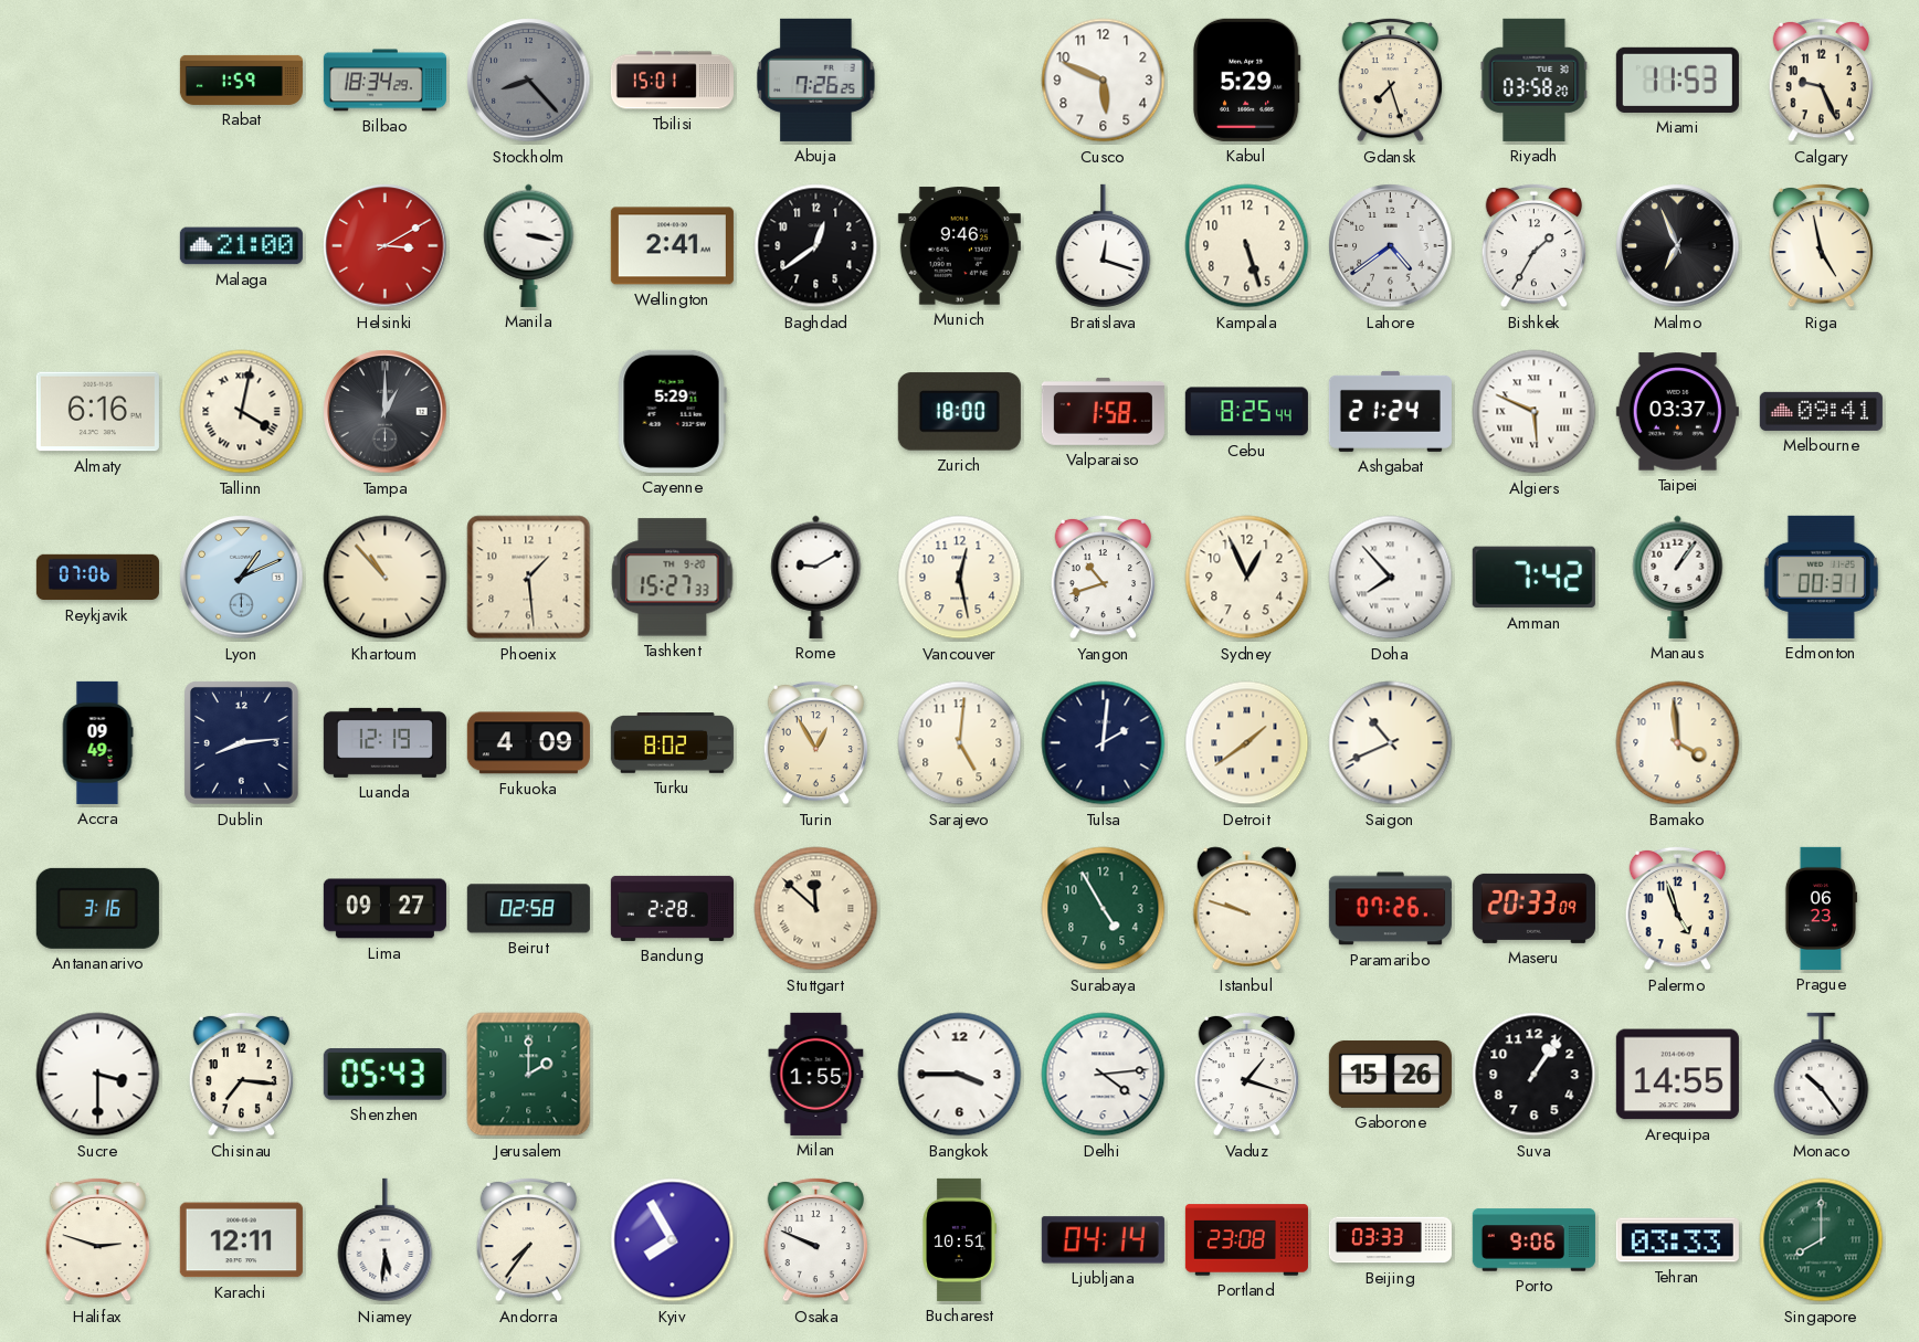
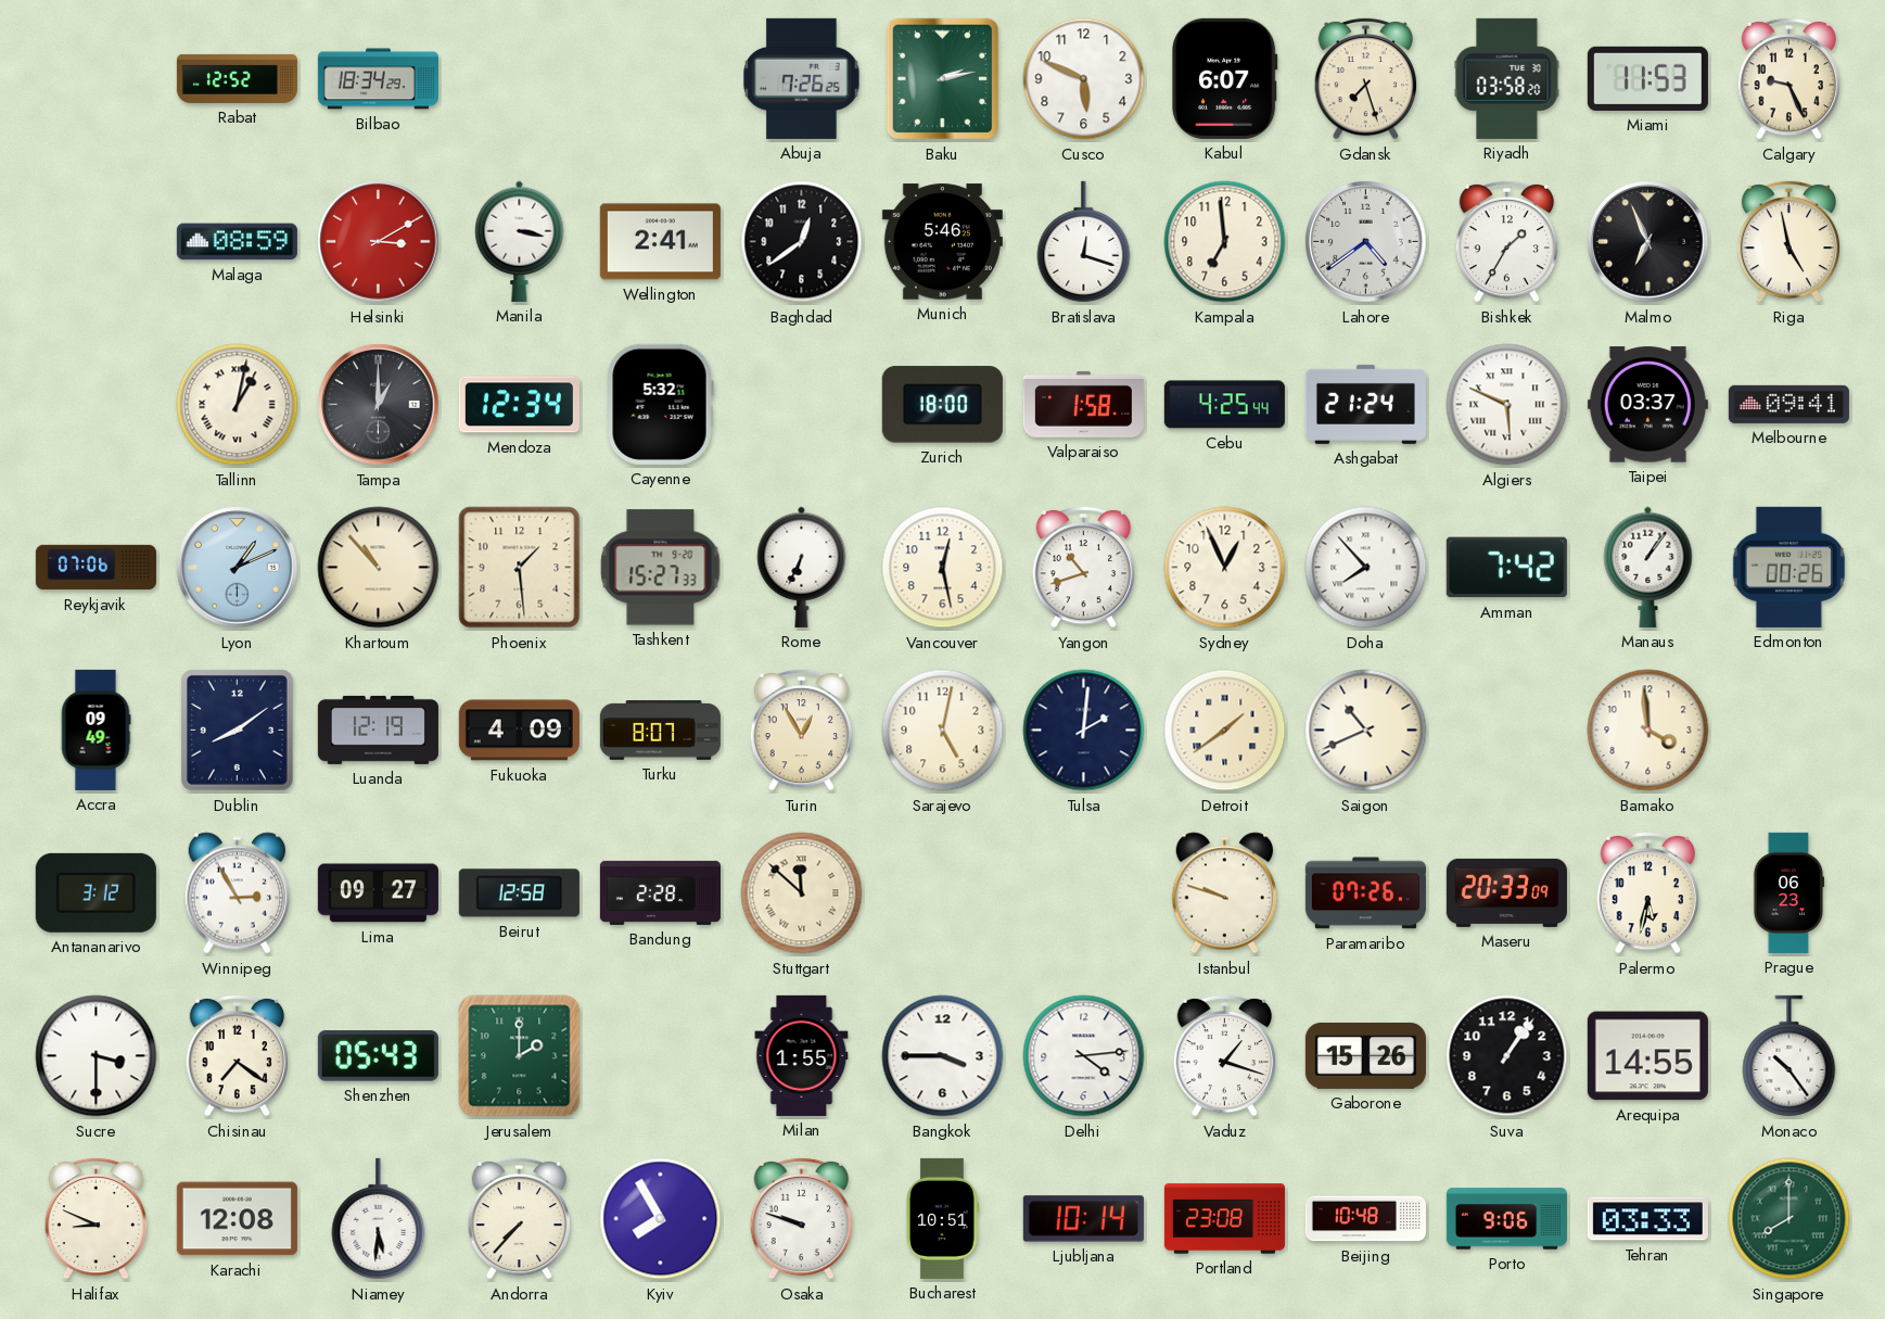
Rabat: 1:59 -> 12:52 (237, 78)
Stockholm: 8:23 -> none (529, 81)
Tbilisi: 15:01 -> none (672, 81)
Baku: none -> 2:13 (943, 79)
Kabul: 5:29 -> 6:07 (1224, 78)
Malaga: 21:00 -> 08:59 (237, 242)
Munich: 9:46 -> 5:46 (942, 242)
Kampala: 5:27 -> 6:59 (1225, 242)
Almaty: 6:16 -> none (97, 412)
Tallinn: 4:02 -> 1:02 (238, 405)
Mendoza: none -> 12:34 (519, 405)
Cayenne: 5:29 -> 5:32 (660, 404)
Cebu: 8:25 -> 4:25 (1224, 405)
Rome: 9:10 -> 6:34 (802, 567)
Edmonton: 00:31 -> 00:26 (1788, 567)
Dublin: 8:14 -> 8:09 (237, 730)
Turku: 8:02 -> 8:07 (660, 731)
Sarajevo: 5:01 -> 5:02 (943, 731)
Antananarivo: 3:16 -> 3:12 (95, 892)
Winnipeg: none -> 2:55 (238, 893)
Beirut: 02:58 -> 12:58 (519, 893)
Surabaya: 4:55 -> none (1104, 909)
Palermo: 4:57 -> 5:32 (1648, 892)
Chisinau: 7:16 -> 7:21 (238, 1055)
Halifax: 2:48 -> 8:49 (97, 1218)
Karachi: 12:11 -> 12:08 (237, 1219)
Andorra: 7:36 -> 7:37 (520, 1218)
Osaka: 9:49 -> 9:48 (802, 1218)
Ljubljana: 04:14 -> 10:14 (1083, 1219)
Beijing: 03:33 -> 10:48 (1365, 1219)
